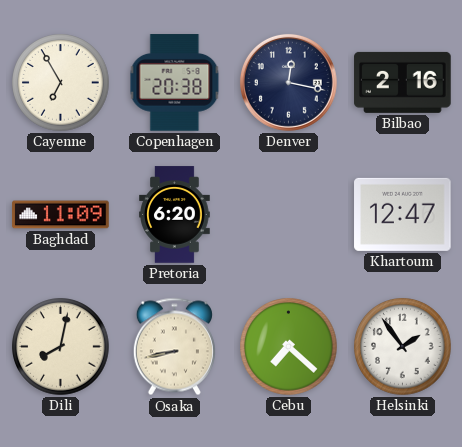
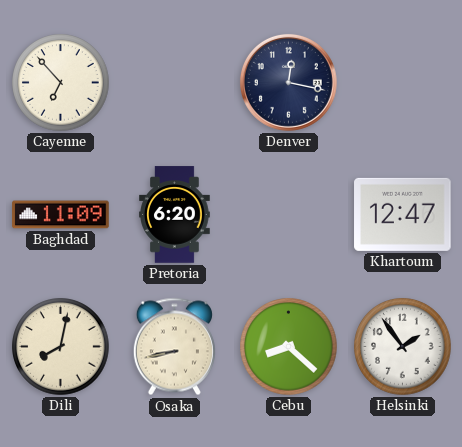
Cayenne: 6:55 -> 6:53 (61, 83)
Copenhagen: 20:38 -> none (175, 83)
Bilbao: 2:16 -> none (403, 82)
Cebu: 7:22 -> 8:22 (289, 347)
